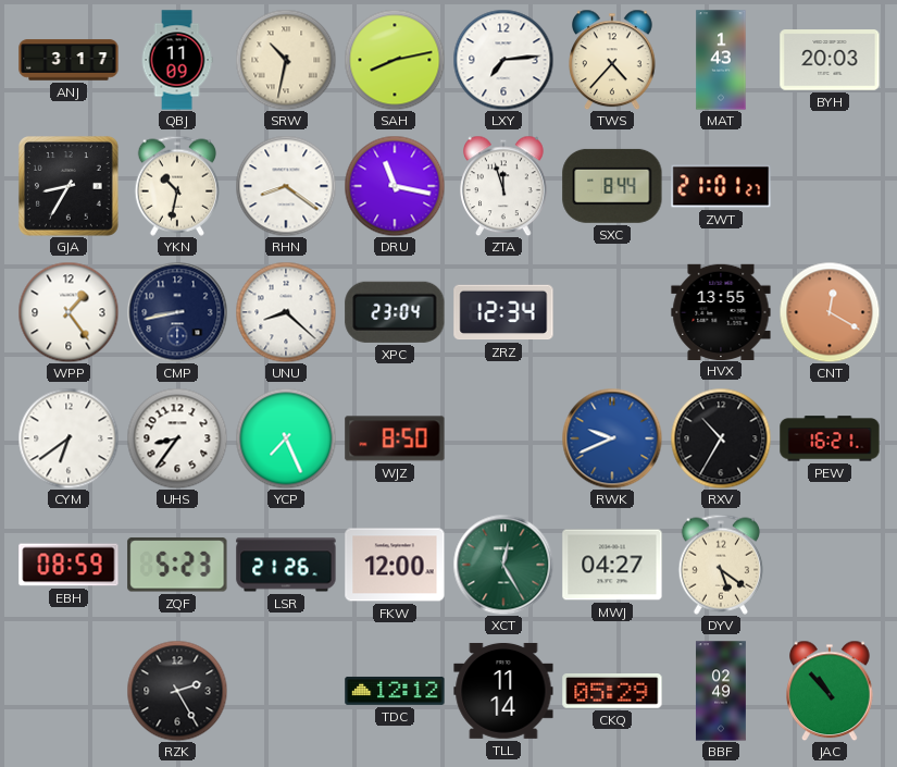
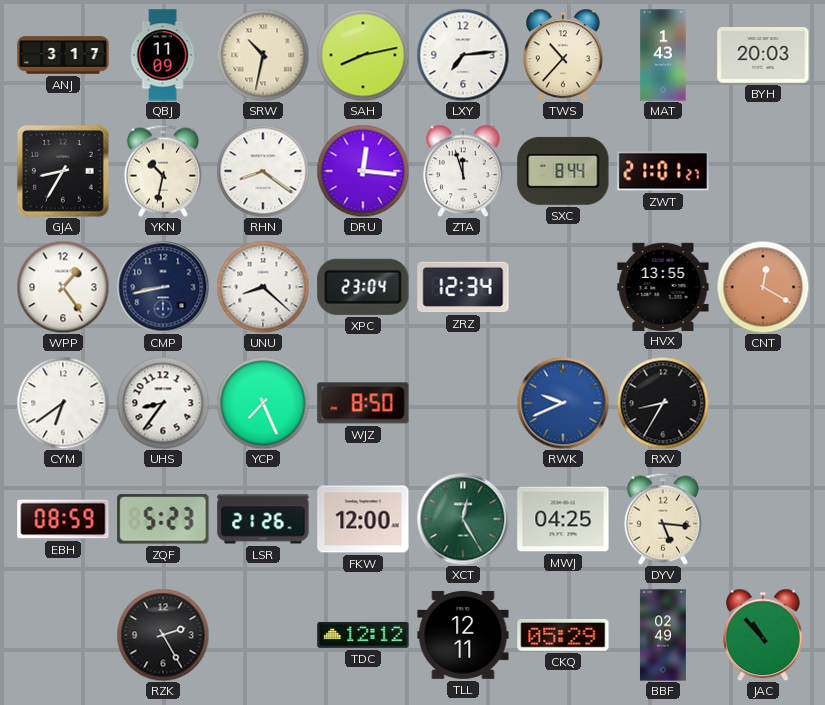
TWS: 4:37 -> 10:37 (564, 55)
DRU: 11:17 -> 12:16 (363, 171)
RXV: 10:35 -> 8:35 (663, 403)
PEW: 16:21 -> none (830, 438)
MWJ: 04:27 -> 04:25 (563, 519)
DYV: 5:21 -> 5:16 (662, 519)
TLL: 11:14 -> 12:11 (463, 635)
